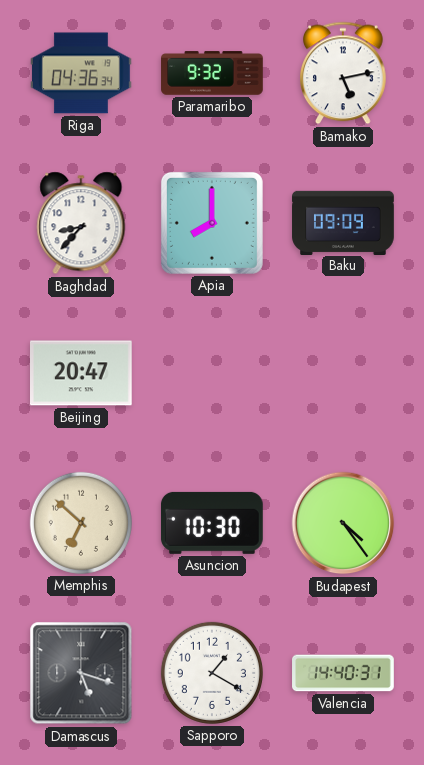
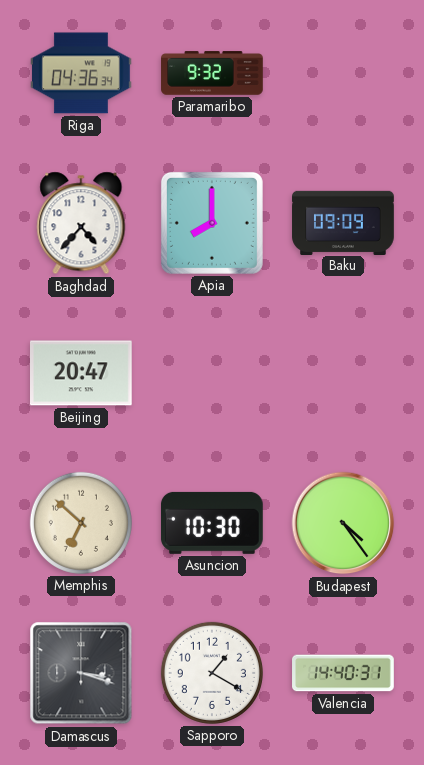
Bamako: 5:13 -> none (344, 73)
Baghdad: 8:37 -> 4:37 (81, 223)
Damascus: 5:18 -> 3:18 (81, 673)
